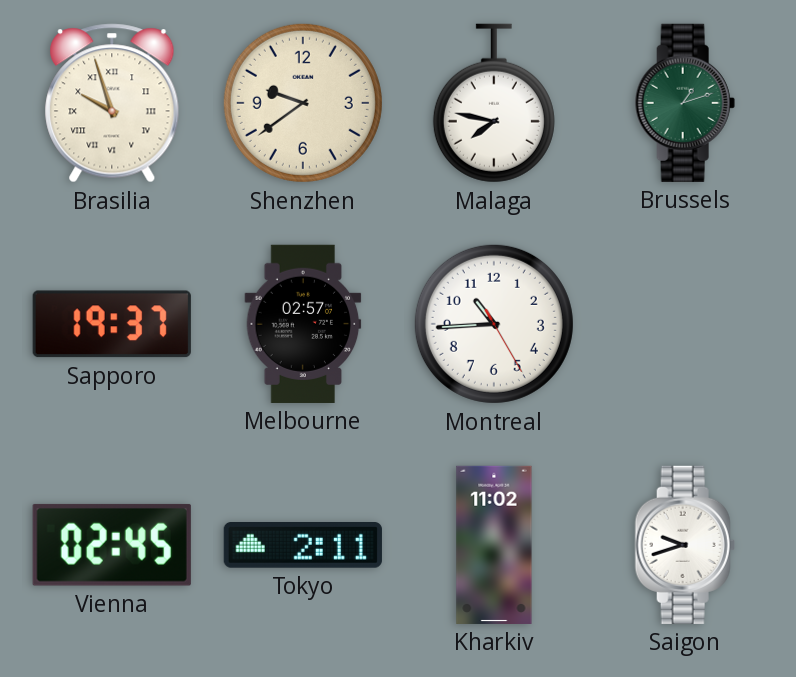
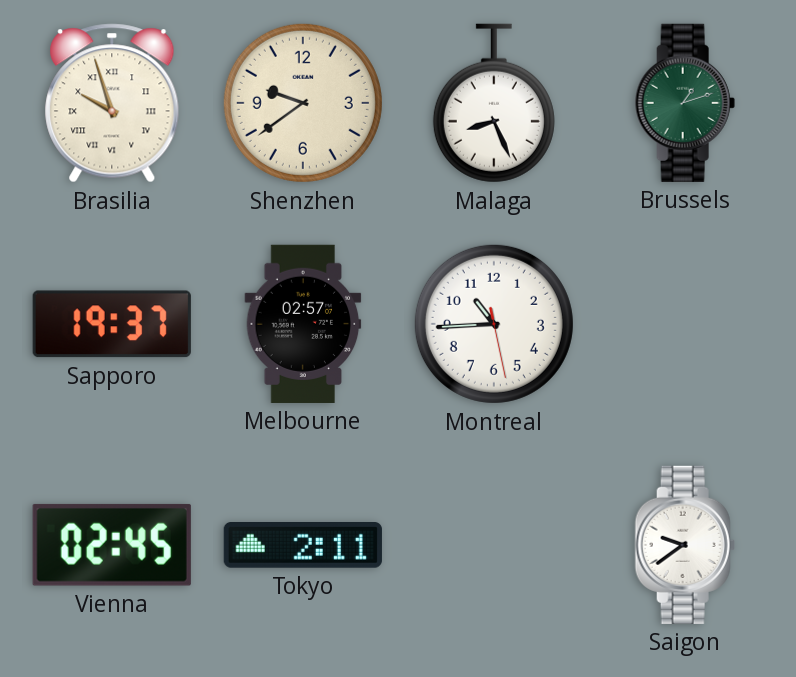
Malaga: 7:47 -> 8:26 (494, 103)
Montreal: 10:44:25 -> 10:44:28 (494, 324)
Kharkiv: 11:02 -> none (494, 545)
Saigon: 9:42 -> 9:39 (685, 545)
